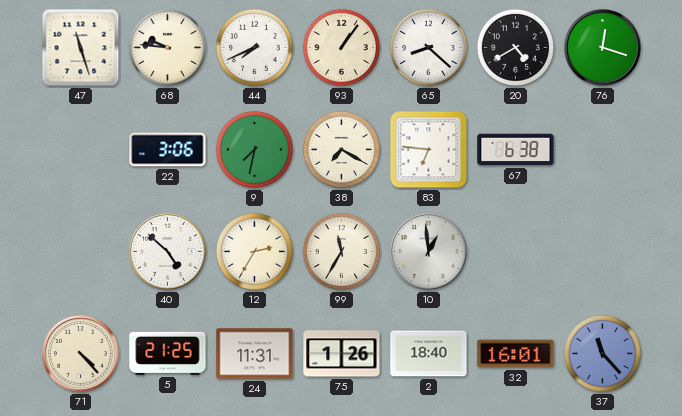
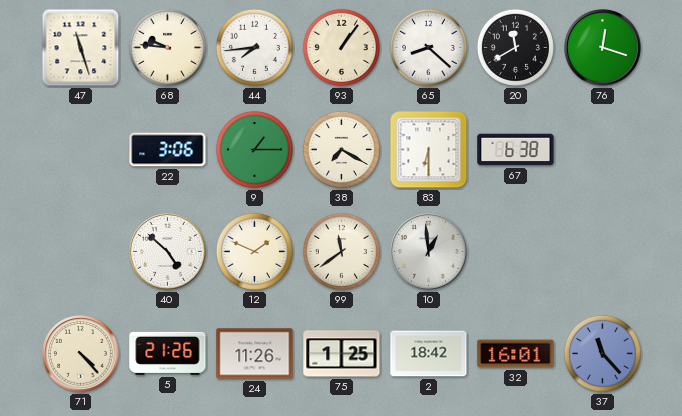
44: 7:41 -> 7:44 (254, 47)
20: 4:40 -> 11:40 (515, 47)
9: 7:32 -> 1:15 (254, 149)
83: 6:46 -> 6:30 (429, 150)
12: 2:35 -> 1:49 (254, 251)
99: 11:35 -> 11:39 (341, 251)
5: 21:25 -> 21:26 (168, 353)
24: 11:31 -> 11:26 (255, 354)
75: 1:26 -> 1:25 (342, 354)
2: 18:40 -> 18:42 (429, 354)
